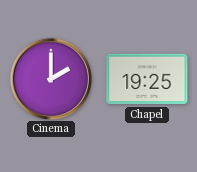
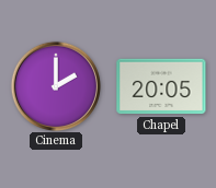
Chapel: 19:25 -> 20:05 (161, 86)
